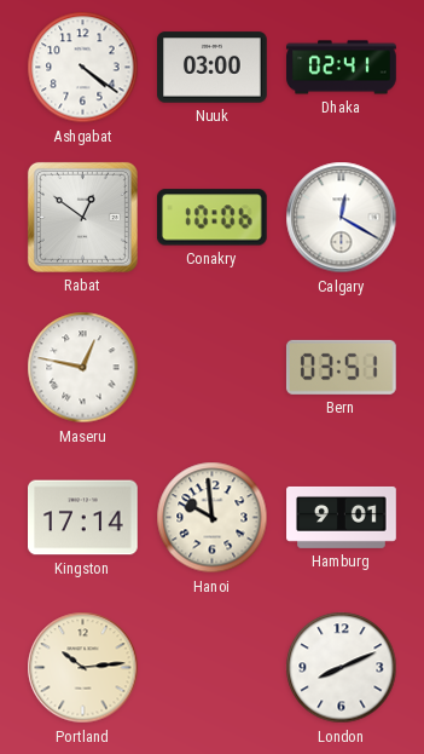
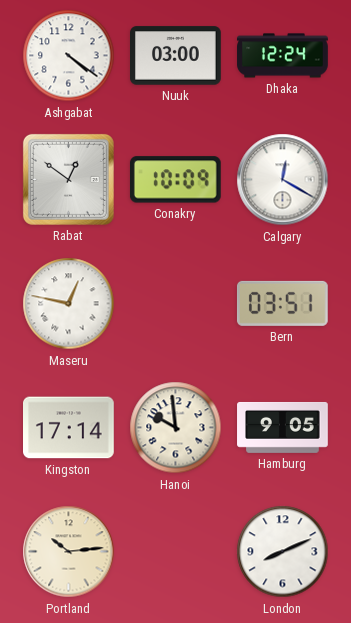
Dhaka: 02:41 -> 12:24 (283, 56)
Conakry: 10:06 -> 10:09 (175, 180)
Hamburg: 9:01 -> 9:05 (283, 427)
